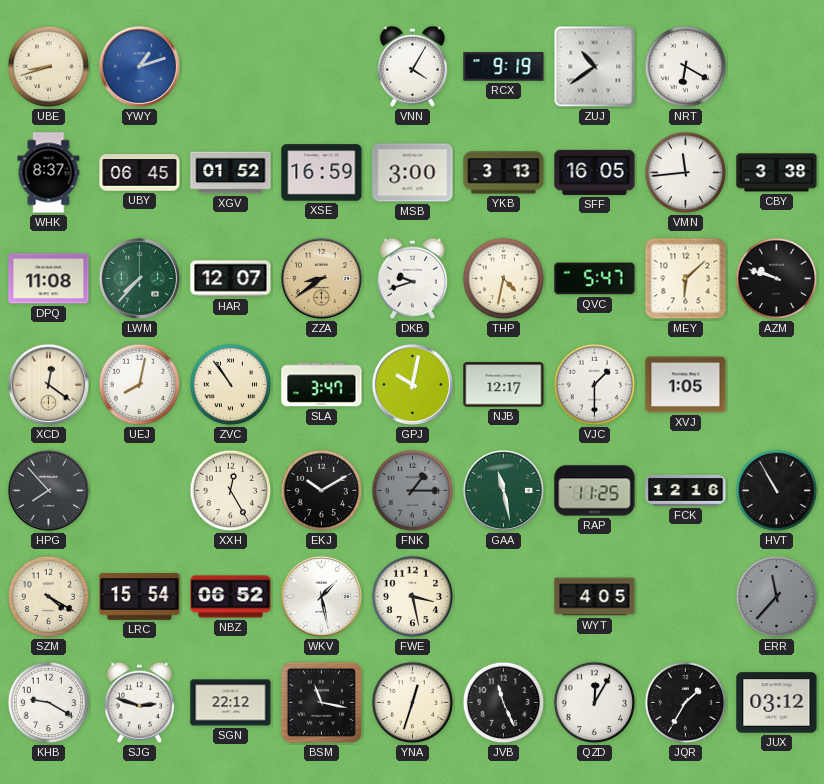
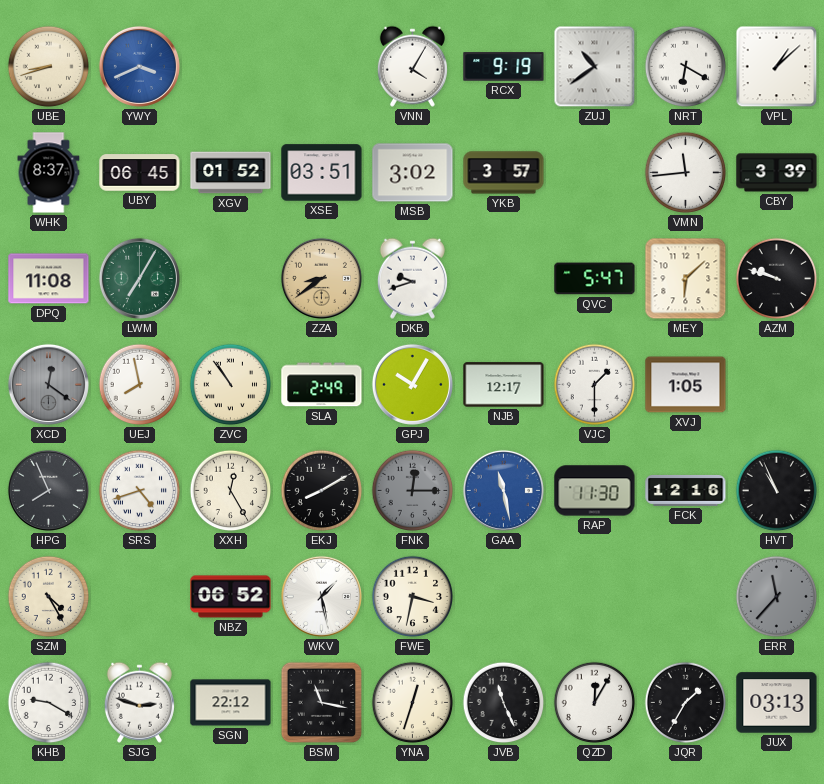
YWY: 1:12 -> 3:41 (139, 66)
VPL: none -> 1:08 (777, 67)
XSE: 16:59 -> 03:51 (322, 173)
MSB: 3:00 -> 3:02 (413, 173)
YKB: 3:13 -> 3:57 (504, 173)
SFF: 16:05 -> none (595, 172)
CBY: 3:38 -> 3:39 (777, 173)
LWM: 7:37 -> 7:05 (139, 278)
HAR: 12:07 -> none (231, 279)
THP: 4:32 -> none (504, 279)
XCD dial: cream -> grey (48, 384)
UEJ: 8:02 -> 7:58 (140, 385)
SLA: 3:47 -> 2:49 (322, 385)
GPJ: 10:02 -> 10:05 (412, 384)
HPG: 7:53 -> 7:56 (48, 490)
SRS: none -> 4:42 (140, 491)
EKJ: 10:10 -> 8:10 (322, 491)
FNK: 1:15 -> 12:15 (413, 491)
GAA dial: green -> blue (503, 490)
RAP: 11:25 -> 11:30 (595, 491)
HVT: 10:55 -> 10:56 (777, 491)
SZM: 4:20 -> 4:25 (49, 597)
LRC: 15:54 -> none (140, 596)
FWE: 3:28 -> 3:32 (413, 597)
WYT: 4:05 -> none (595, 597)
JUX: 03:12 -> 03:13 (777, 703)
